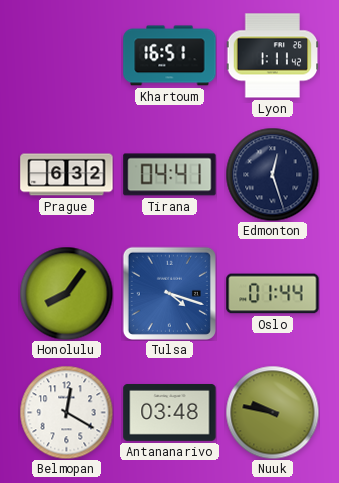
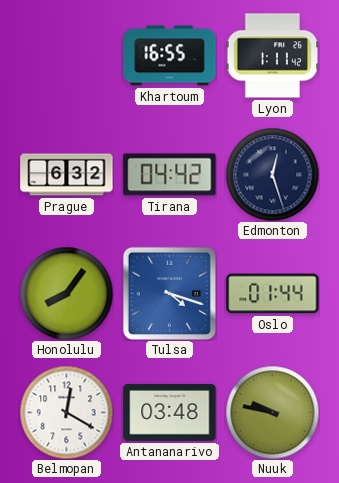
Khartoum: 16:51 -> 16:55 (170, 56)
Tirana: 04:41 -> 04:42 (170, 175)
